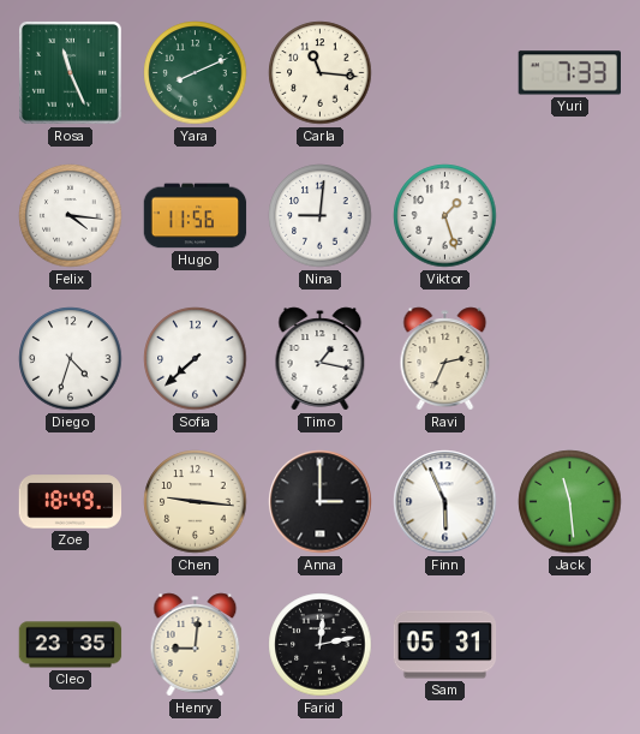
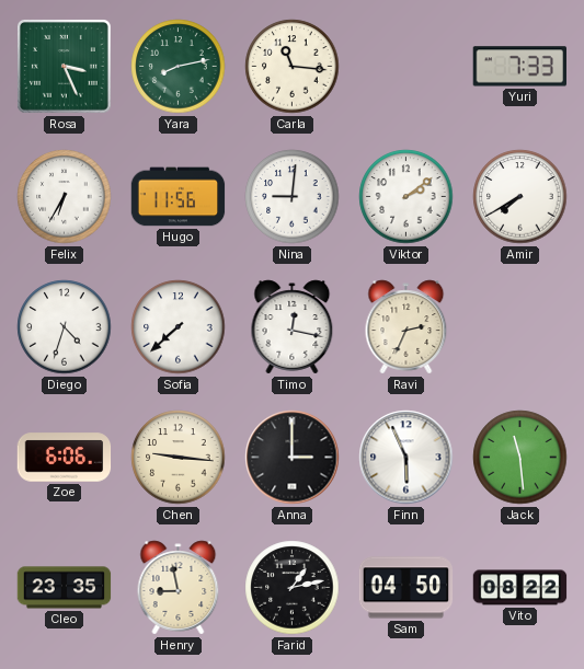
Rosa: 11:26 -> 3:26 (65, 67)
Yara: 8:11 -> 8:13 (179, 67)
Felix: 4:16 -> 6:35 (65, 197)
Viktor: 1:27 -> 2:09 (406, 197)
Amir: none -> 7:40 (520, 197)
Timo: 1:17 -> 12:17 (293, 327)
Zoe: 18:49 -> 6:06 (65, 458)
Henry: 9:01 -> 8:58 (179, 588)
Farid: 12:13 -> 1:13 (293, 588)
Sam: 05:31 -> 04:50 (406, 588)
Vito: none -> 08:22 (520, 588)
